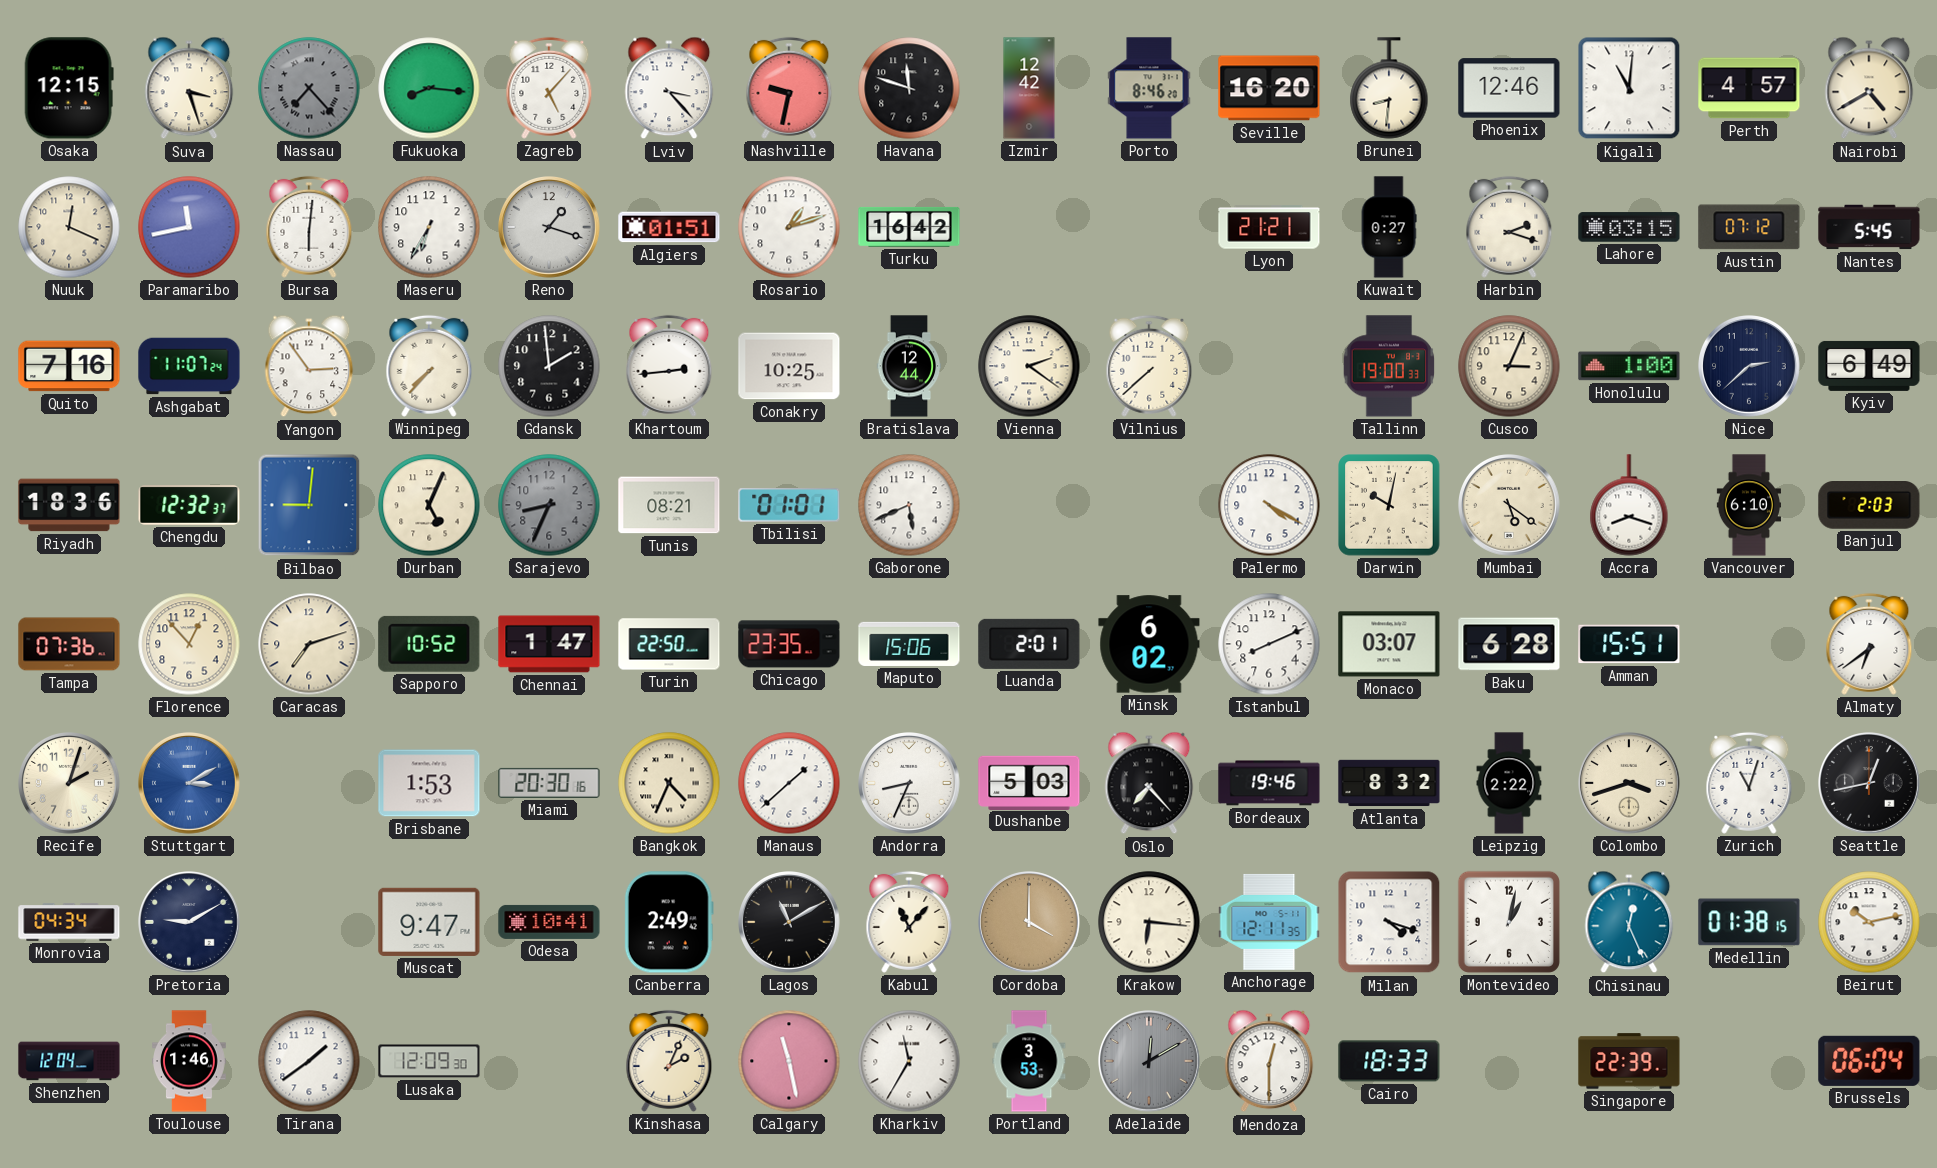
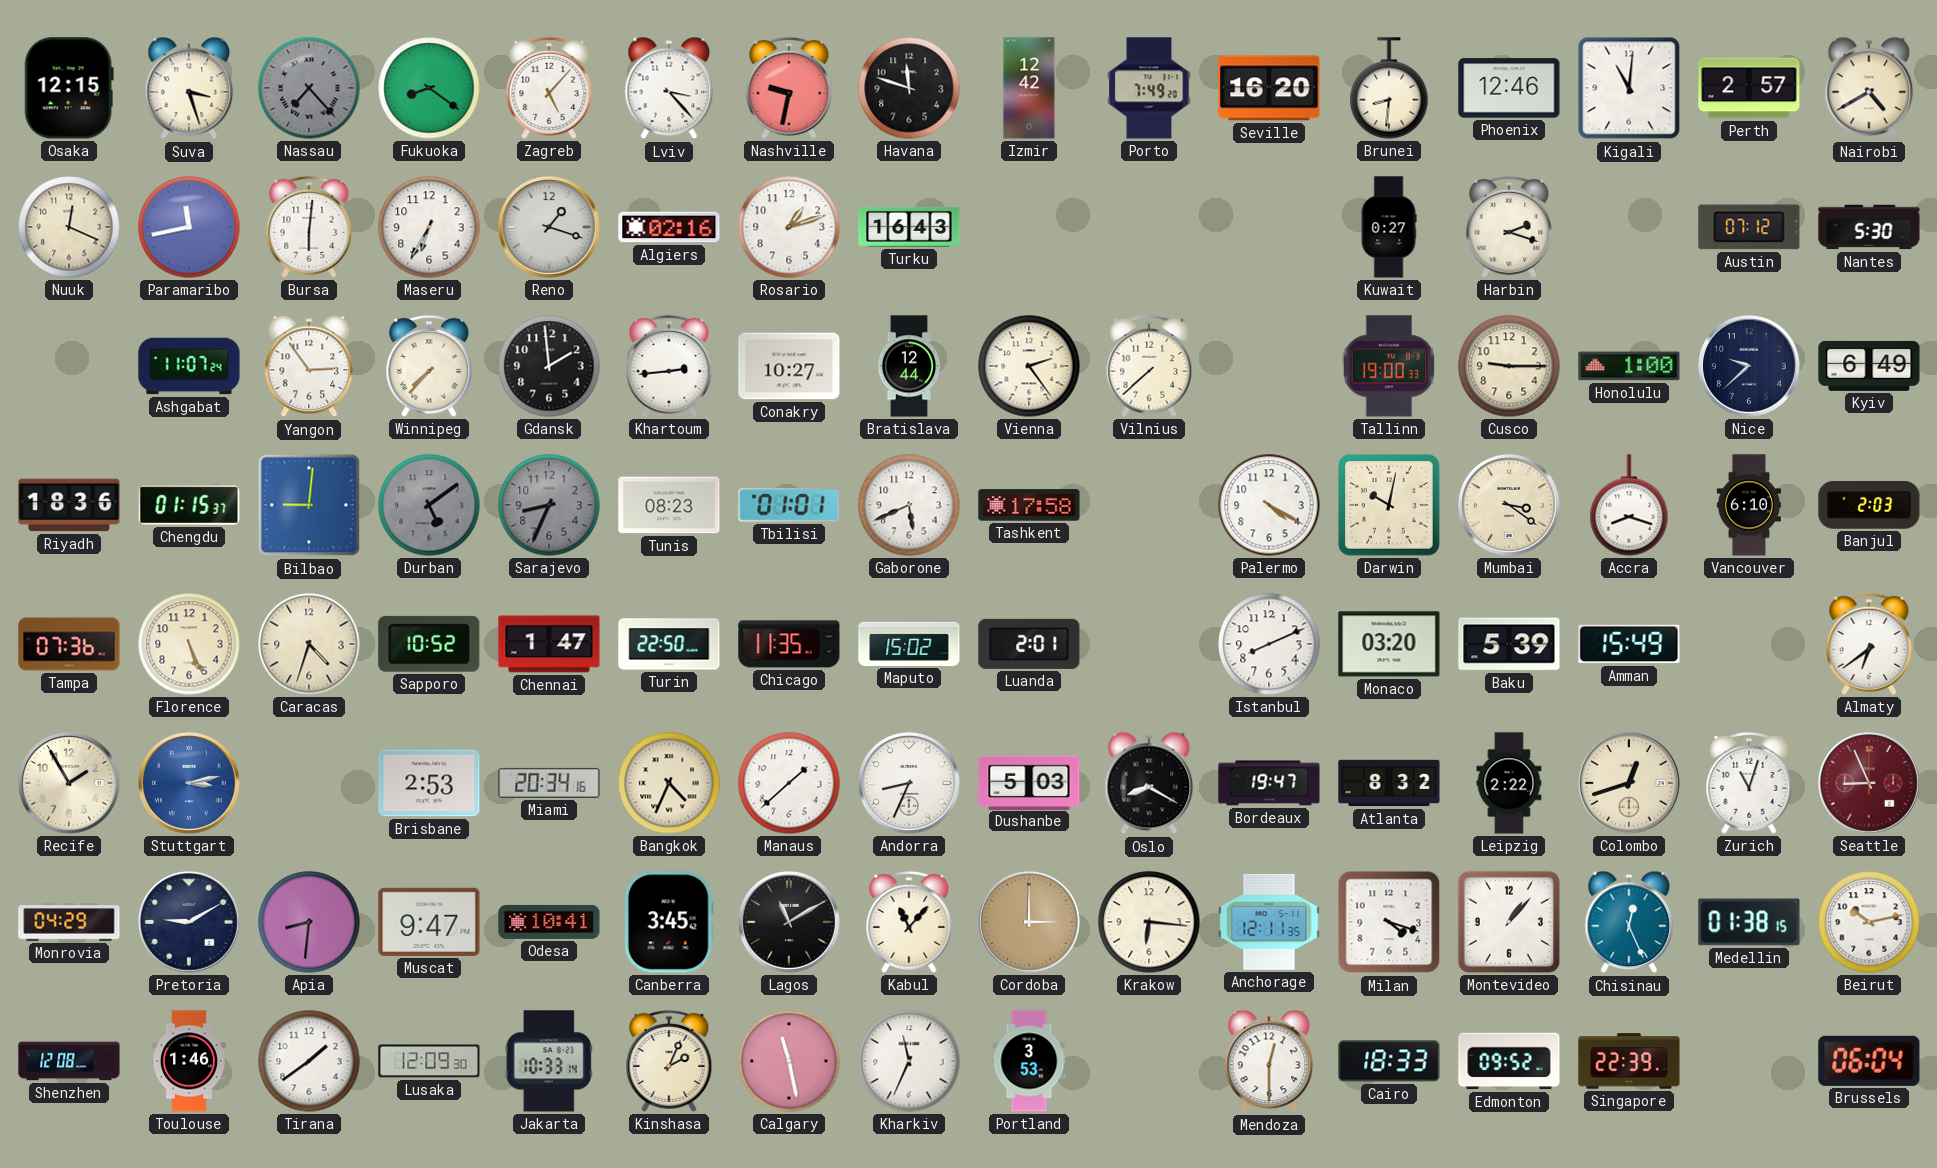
Fukuoka: 8:16 -> 8:21 (429, 88)
Porto: 8:46 -> 7:49 (1149, 88)
Perth: 4:57 -> 2:57 (1749, 88)
Algiers: 01:51 -> 02:16 (669, 227)
Turku: 16:42 -> 16:43 (909, 227)
Lyon: 21:21 -> none (1269, 227)
Lahore: 03:15 -> none (1629, 227)
Nantes: 5:45 -> 5:30 (1869, 227)
Quito: 7:16 -> none (69, 366)
Conakry: 10:25 -> 10:27 (789, 366)
Vienna: 2:21 -> 2:24 (1029, 366)
Cusco: 3:04 -> 9:15 (1509, 366)
Nice: 2:38 -> 9:38 (1750, 367)
Chengdu: 12:32 -> 01:15 (189, 506)
Durban: 5:04 -> 5:09 (429, 505)
Durban dial: cream -> grey (429, 505)
Tunis: 08:21 -> 08:23 (669, 505)
Tashkent: none -> 17:58 (1029, 505)
Mumbai: 5:21 -> 3:21 (1510, 506)
Florence: 12:53 -> 5:26 (189, 644)
Caracas: 7:12 -> 4:33 (309, 644)
Chicago: 23:35 -> 11:35 (789, 644)
Maputo: 15:06 -> 15:02 (909, 644)
Minsk: 6:02 -> none (1149, 644)
Monaco: 03:07 -> 03:20 (1389, 644)
Baku: 6:28 -> 5:39 (1509, 644)
Amman: 15:51 -> 15:49 (1629, 644)
Recife: 2:03 -> 1:55 (70, 784)
Stuttgart: 3:10 -> 3:13 (190, 784)
Brisbane: 1:53 -> 2:53 (429, 783)
Miami: 20:30 -> 20:34 (549, 783)
Oslo: 7:23 -> 8:20 (1149, 783)
Bordeaux: 19:46 -> 19:47 (1269, 783)
Colombo: 3:42 -> 12:42 (1630, 784)
Seattle: 12:43 -> 8:56 (1870, 784)
Seattle dial: black -> burgundy (1870, 784)
Monrovia: 04:34 -> 04:29 (69, 922)
Apia: none -> 8:31 (309, 922)
Canberra: 2:49 -> 3:45 (669, 922)
Cordoba: 4:00 -> 3:00 (1030, 923)
Montevideo: 1:02 -> 1:07 (1509, 922)
Shenzhen: 12:04 -> 12:08 (69, 1061)
Jakarta: none -> 10:33 (549, 1061)
Kharkiv: 11:35 -> 11:34 (909, 1061)
Adelaide: 12:10 -> none (1150, 1062)
Edmonton: none -> 09:52 (1509, 1061)
